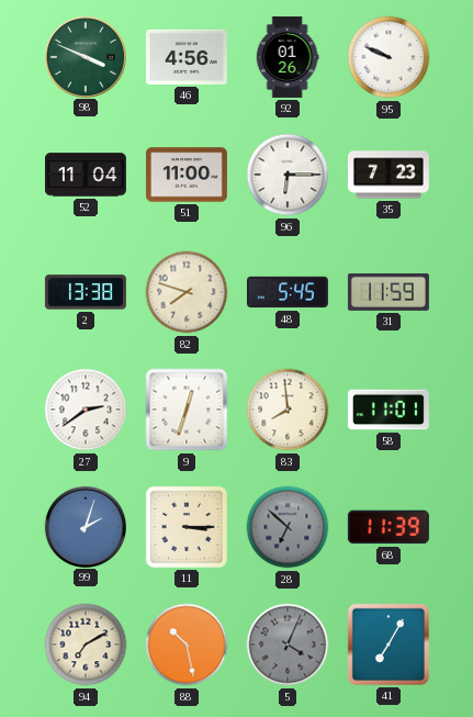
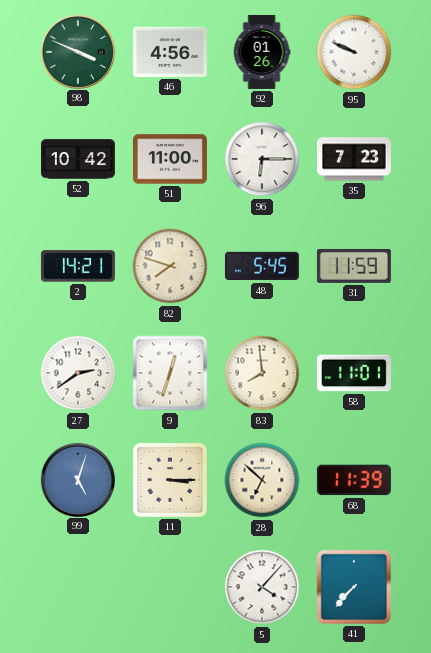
52: 11:04 -> 10:42 (78, 159)
2: 13:38 -> 14:21 (78, 266)
99: 2:03 -> 5:03 (77, 479)
28 dial: grey -> cream (262, 480)
94: 7:10 -> none (86, 645)
88: 10:28 -> none (187, 645)
5: 4:04 -> 4:07 (262, 587)
5 dial: grey -> white (262, 587)
41: 7:05 -> 7:37 (354, 587)
